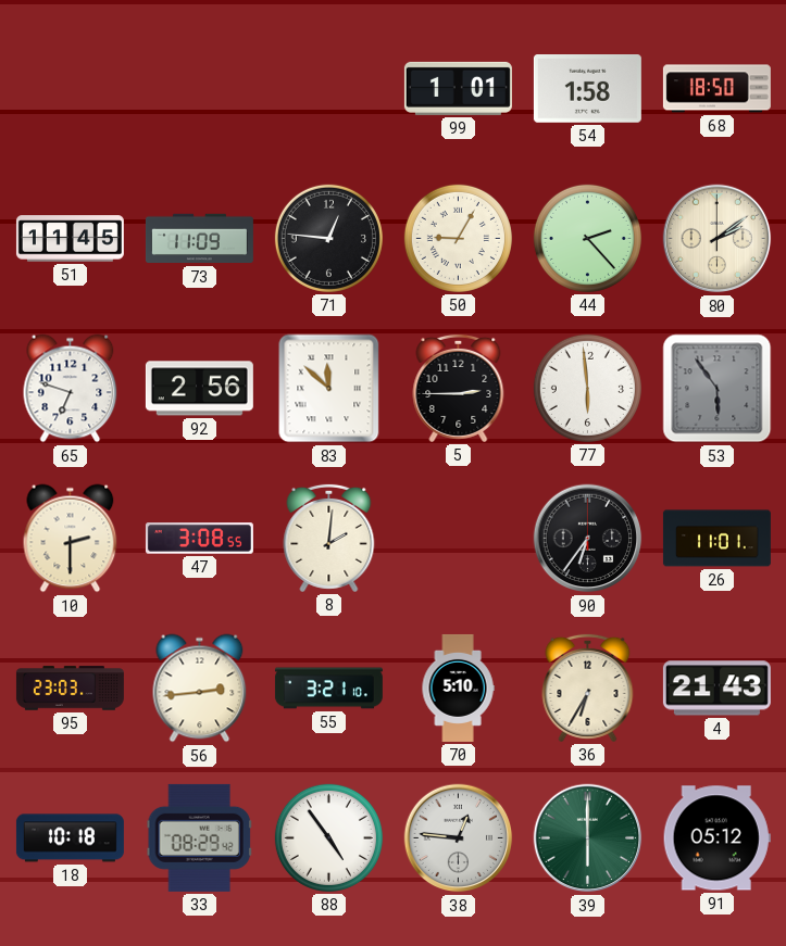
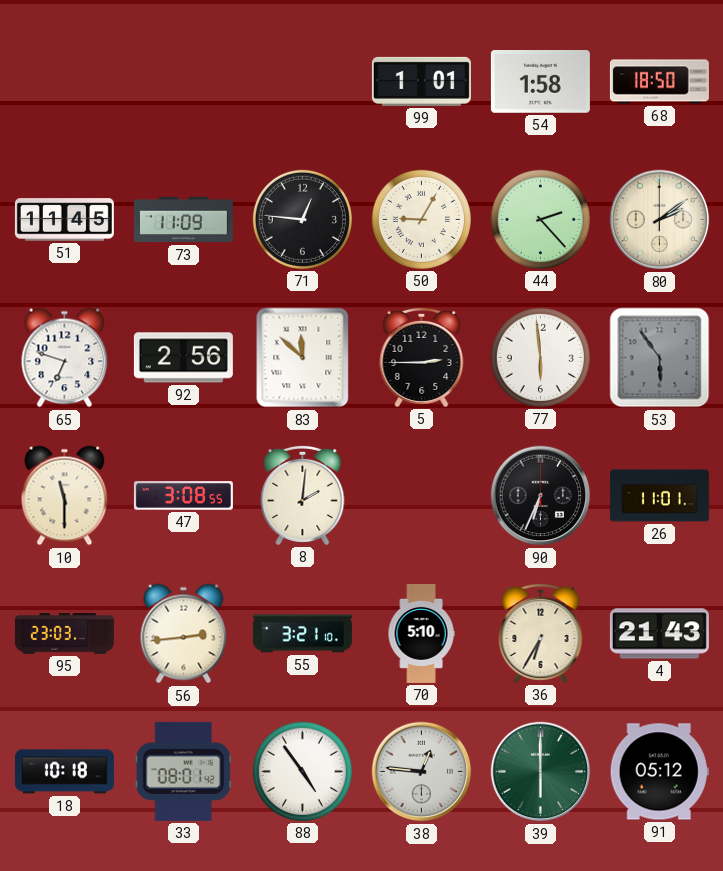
10: 2:30 -> 11:30 (65, 496)
90: 6:36 -> 6:34 (541, 496)
33: 08:29 -> 08:01 (183, 771)
